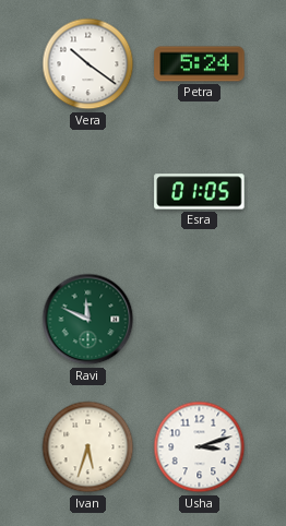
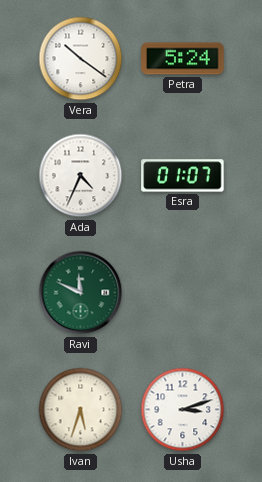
Ada: none -> 4:34 (81, 176)
Esra: 01:05 -> 01:07 (183, 176)
